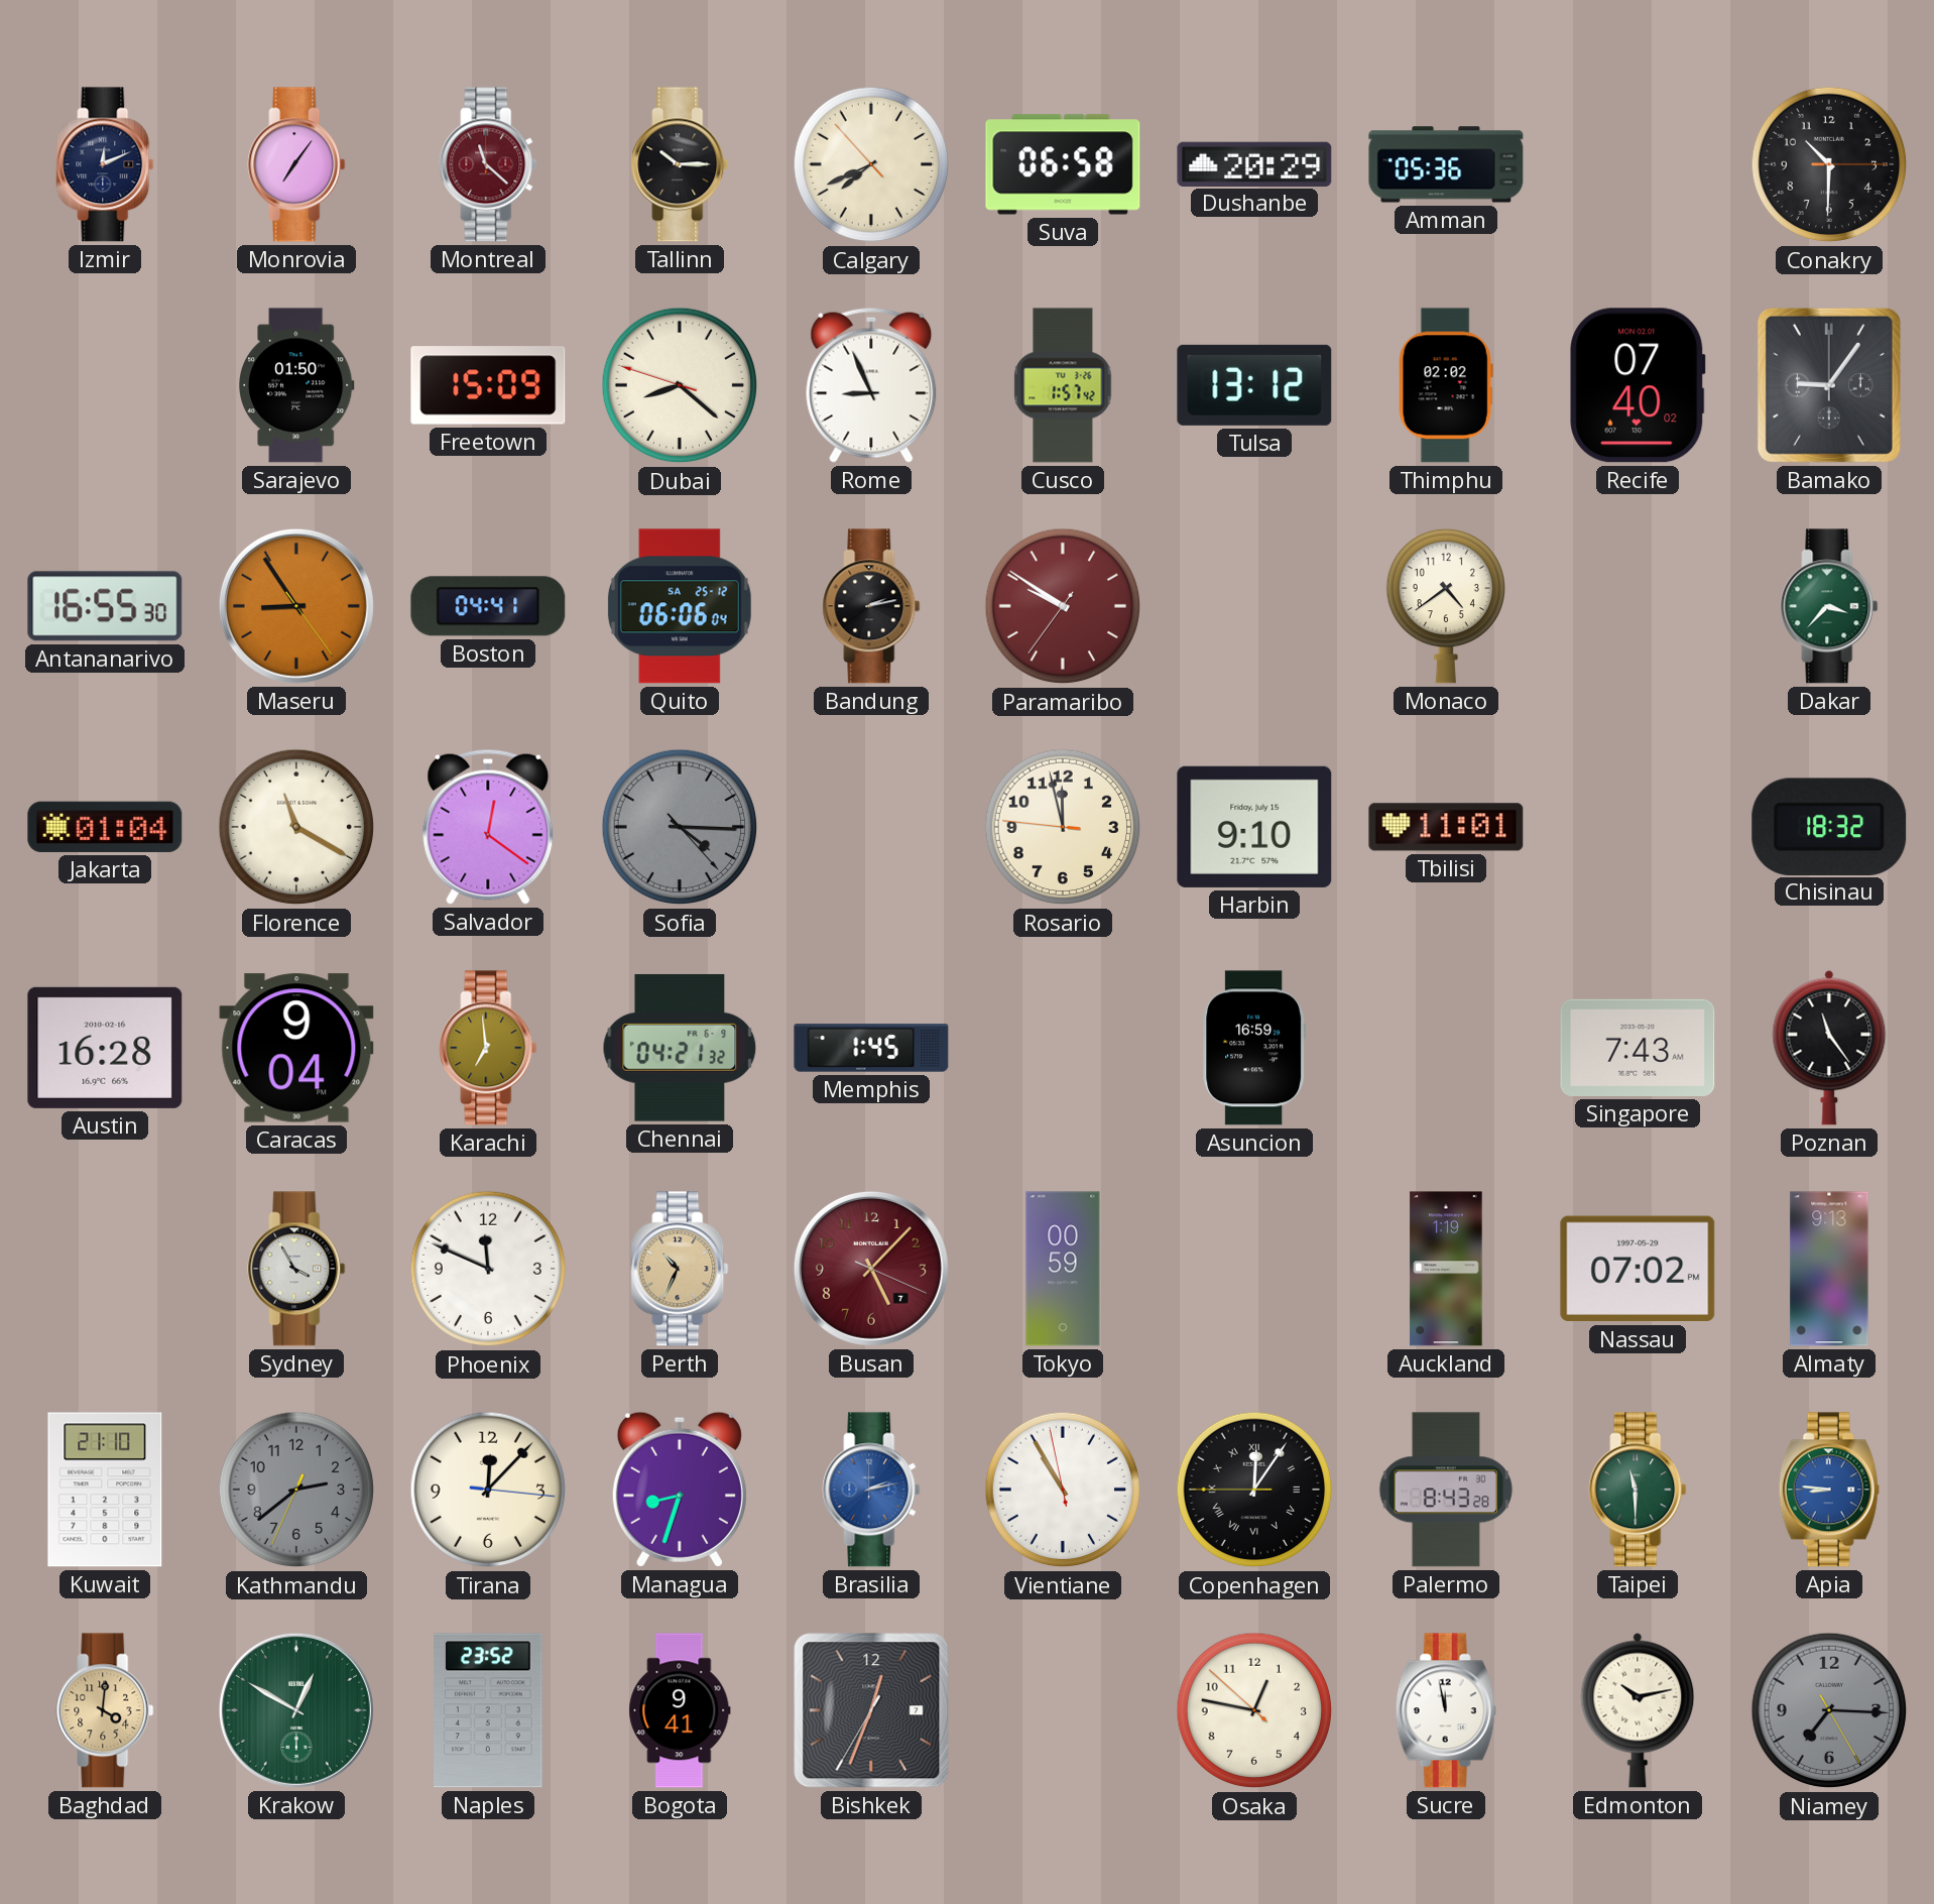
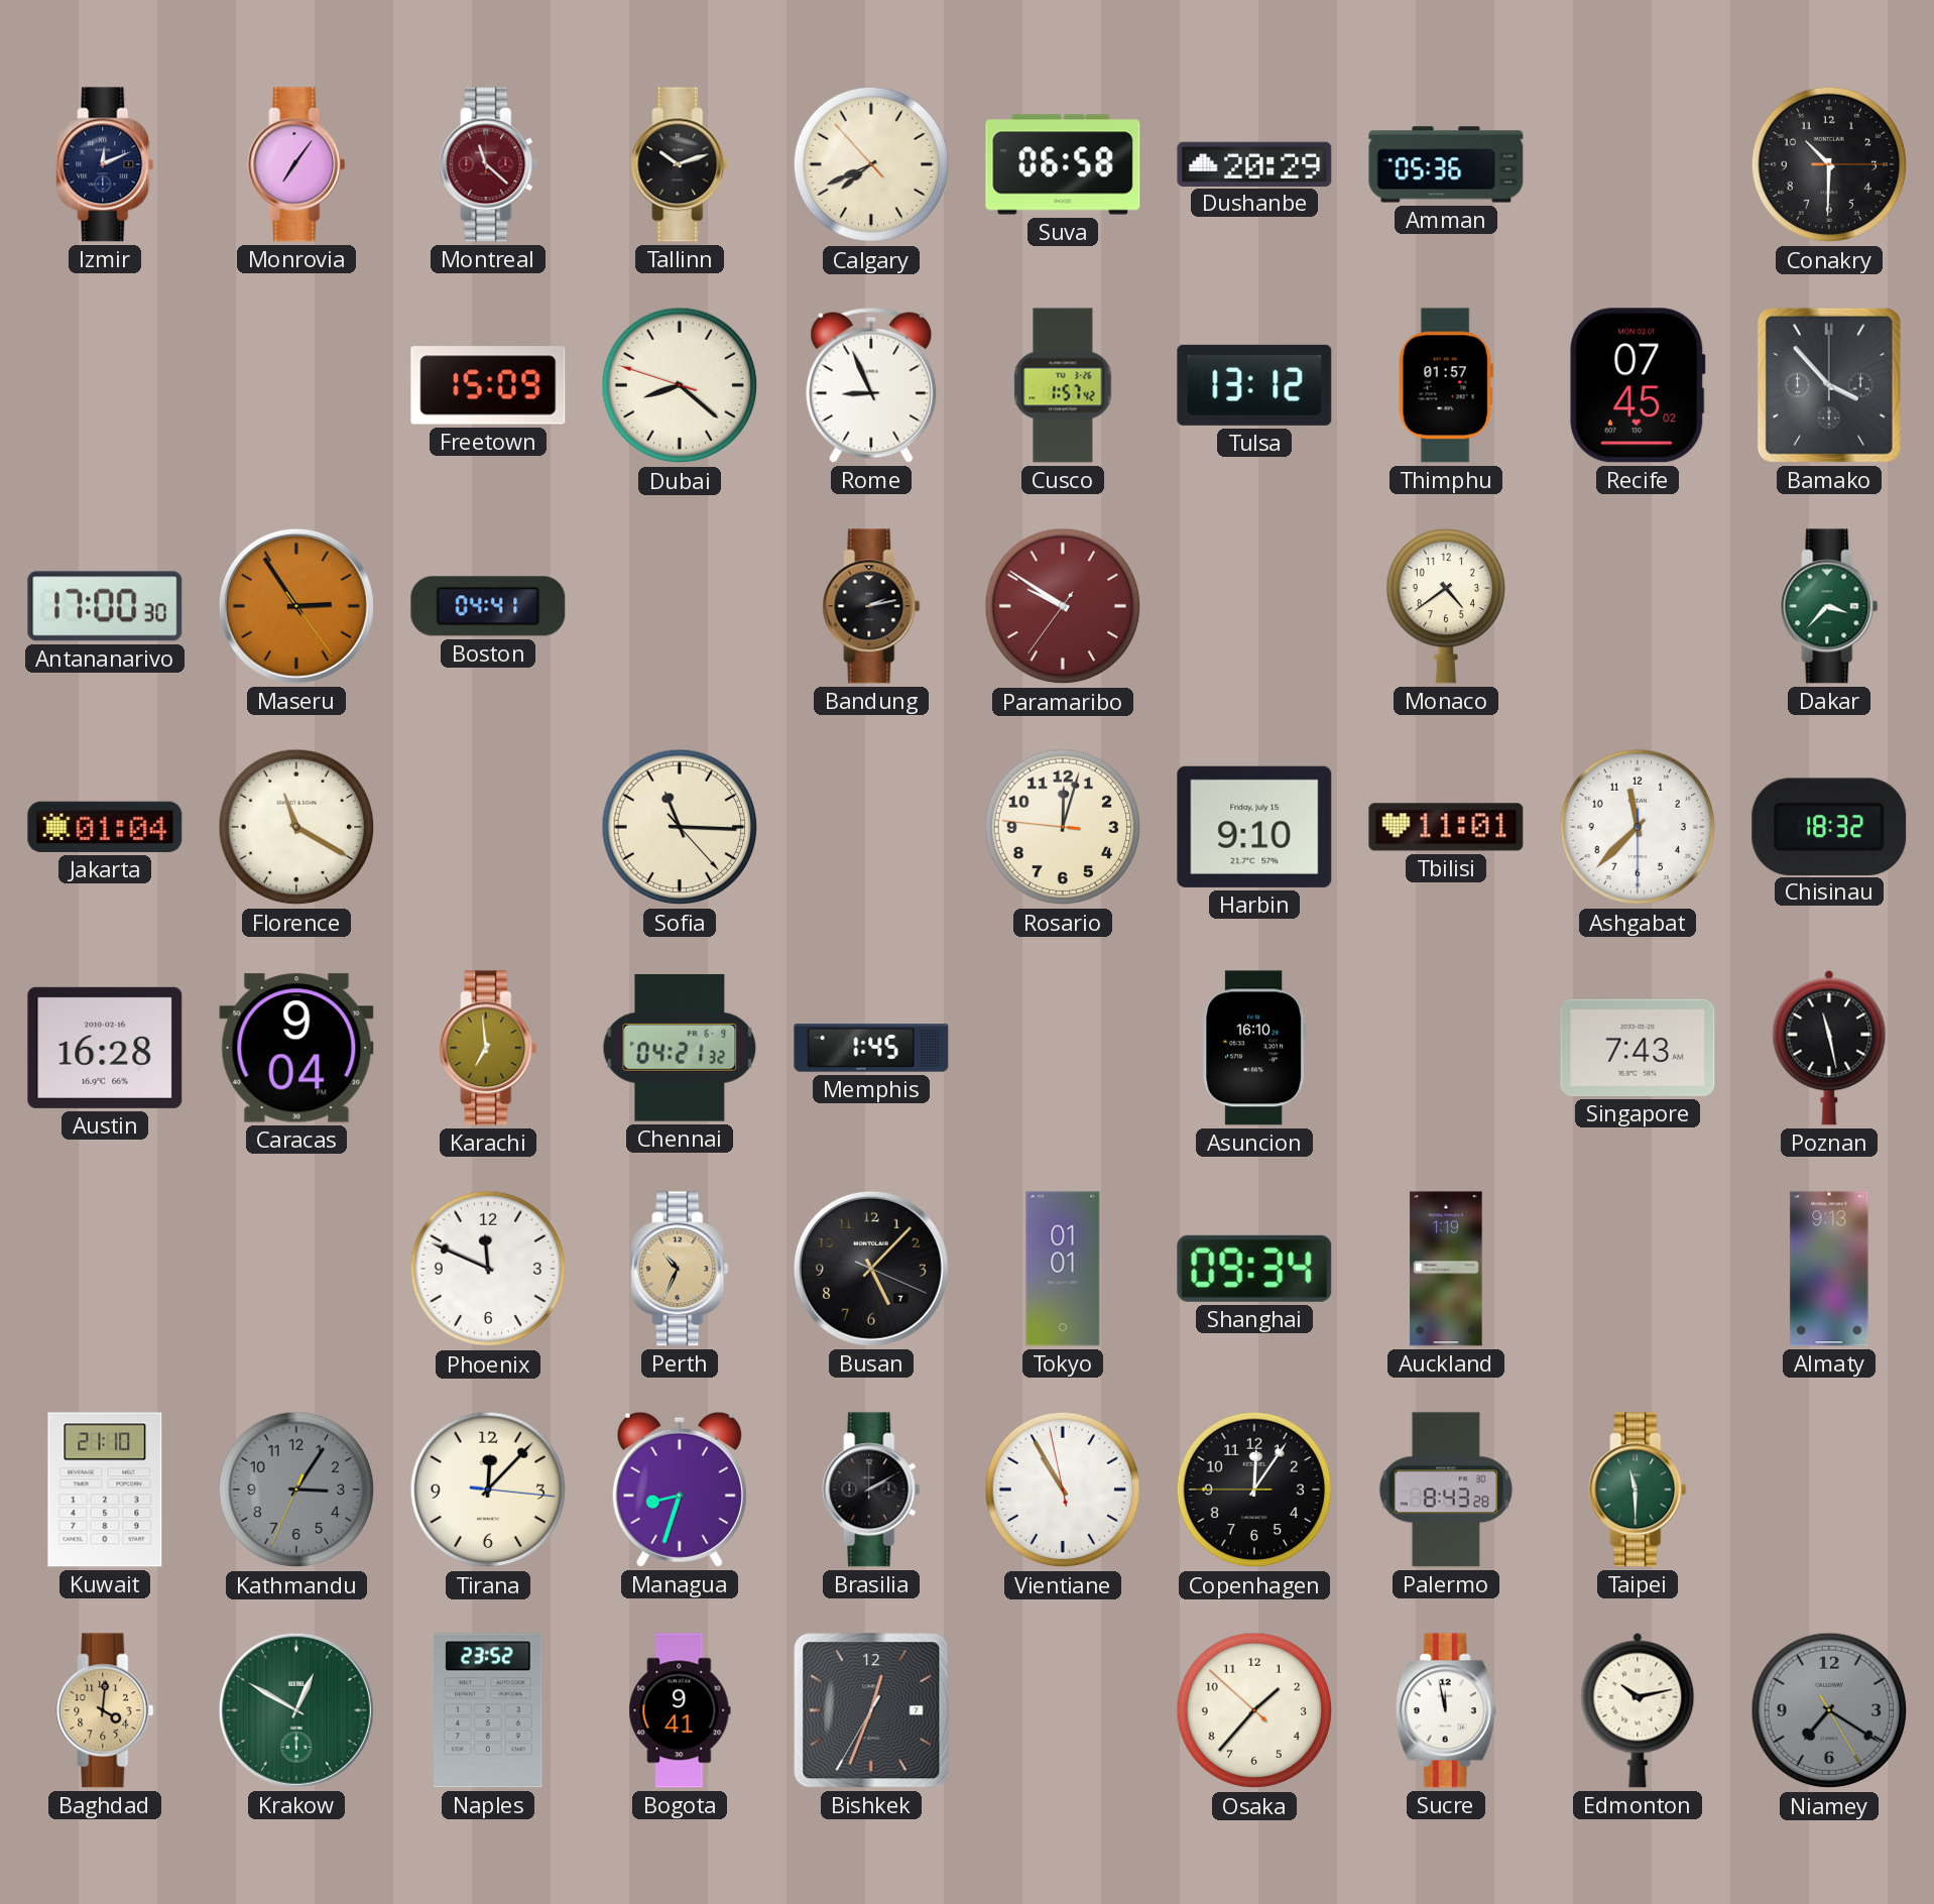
Tallinn: 10:15 -> 10:12 (680, 164)
Sarajevo: 01:50 -> none (296, 385)
Thimphu: 02:02 -> 01:57 (1446, 385)
Recife: 07:40 -> 07:45 (1638, 385)
Bamako: 9:06 -> 3:53 (1829, 385)
Antananarivo: 16:55 -> 17:00 (105, 606)
Maseru: 8:54 -> 2:54 (296, 606)
Quito: 06:06 -> none (680, 606)
Salvador: 12:21 -> none (488, 827)
Sofia: 4:15 -> 11:15 (680, 827)
Sofia dial: grey -> cream (680, 827)
Rosario: 11:57 -> 12:02 (1063, 827)
Ashgabat: none -> 11:37 (1638, 827)
Asuncion: 16:59 -> 16:10 (1254, 1048)
Poznan: 11:24 -> 11:28 (1829, 1048)
Sydney: 3:55 -> none (296, 1269)
Busan dial: burgundy -> black (871, 1269)
Tokyo: 00:59 -> 01:01 (1063, 1269)
Shanghai: none -> 09:34 (1254, 1269)
Nassau: 07:02 -> none (1638, 1269)
Kathmandu: 2:38 -> 3:05 (296, 1490)
Brasilia: 2:13 -> 2:10 (871, 1490)
Brasilia dial: blue -> black (871, 1490)
Copenhagen numerals: Roman -> Arabic (1254, 1490)
Apia: 8:46 -> none (1829, 1490)
Osaka: 12:46 -> 1:36 (1254, 1710)
Niamey: 7:15 -> 7:20 (1829, 1710)
